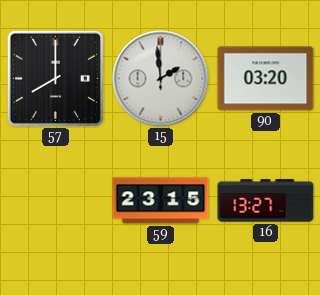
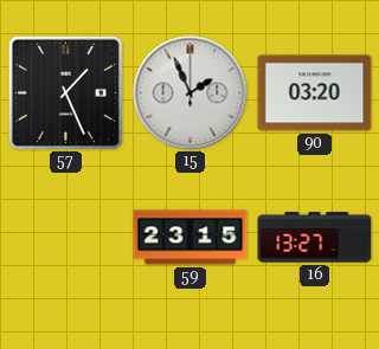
57: 8:00 -> 1:26 (65, 92)
15: 1:59 -> 1:56 (191, 93)
